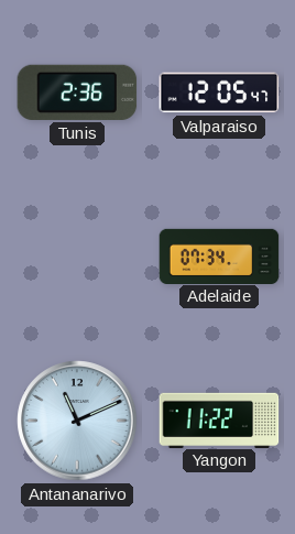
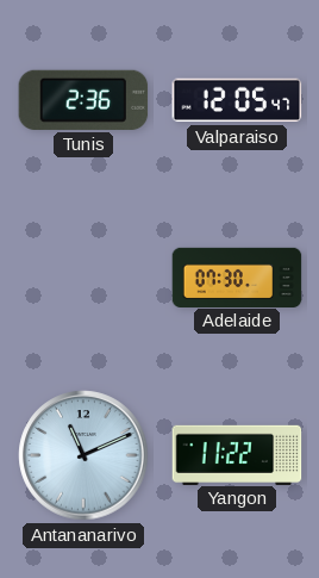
Adelaide: 07:34 -> 07:30 (237, 276)
